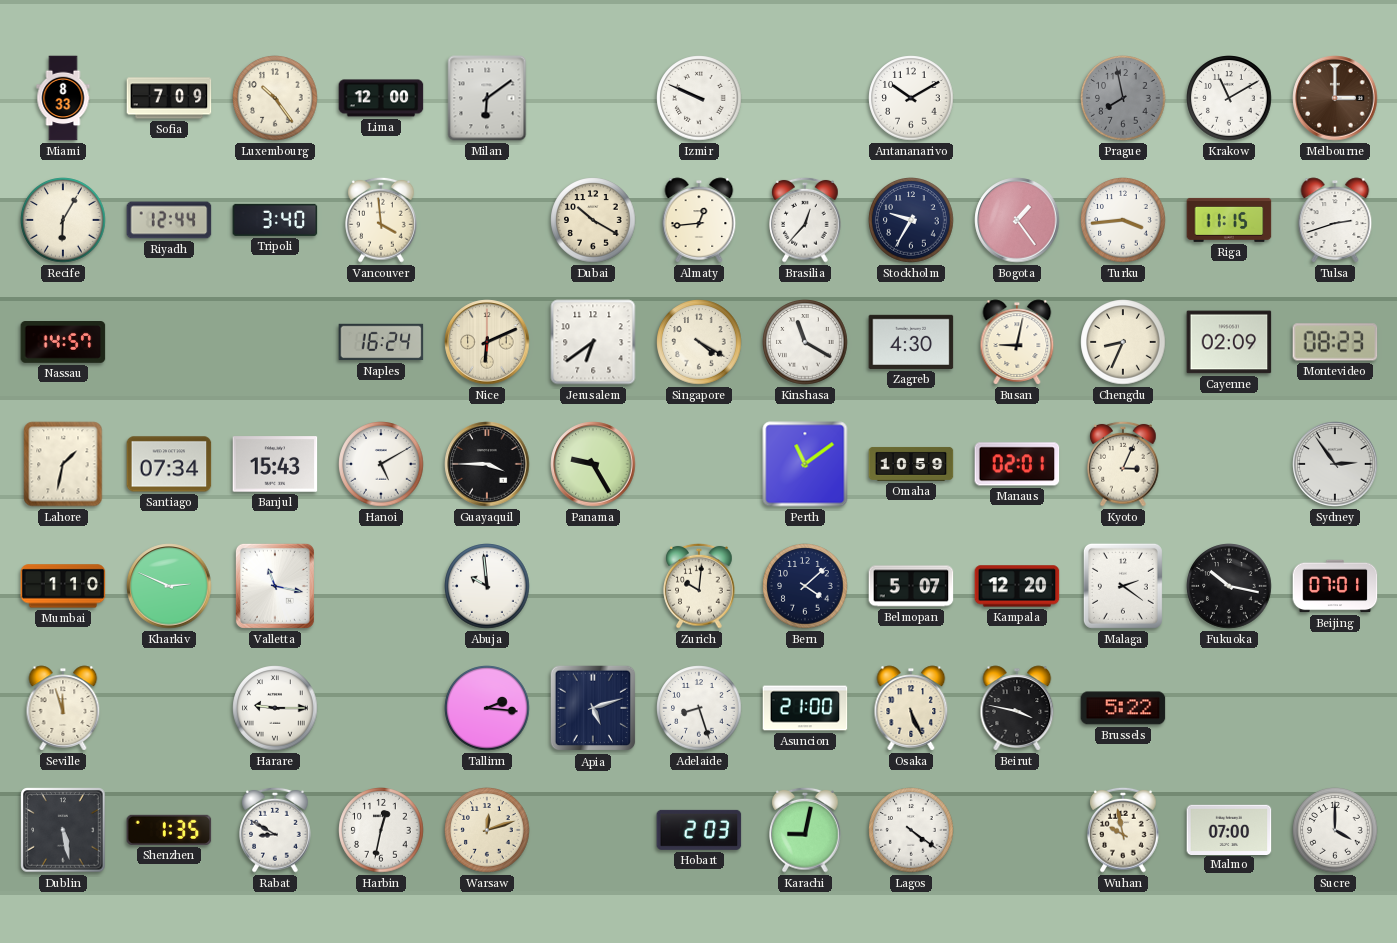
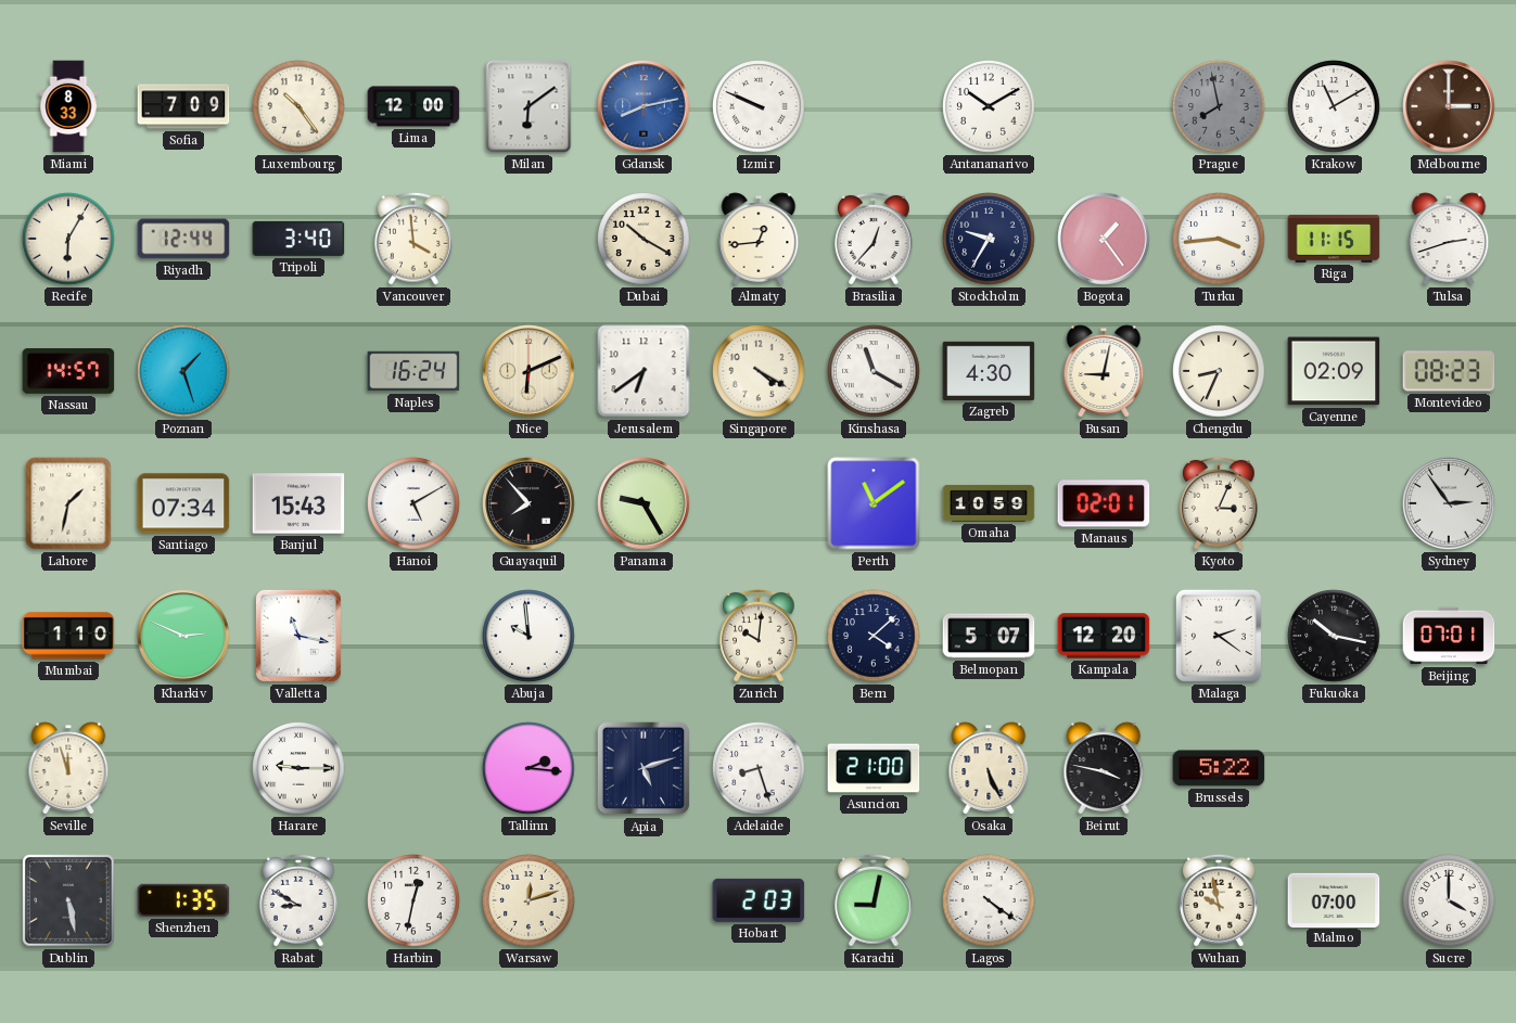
Gdansk: none -> 8:13 (644, 106)
Poznan: none -> 1:27 (183, 371)
Guayaquil: 3:45 -> 7:53 (528, 503)
